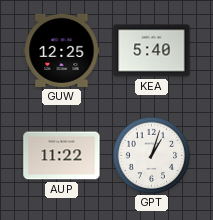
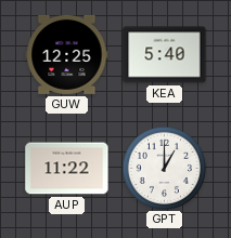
GPT: 1:03 -> 1:00 (164, 168)
